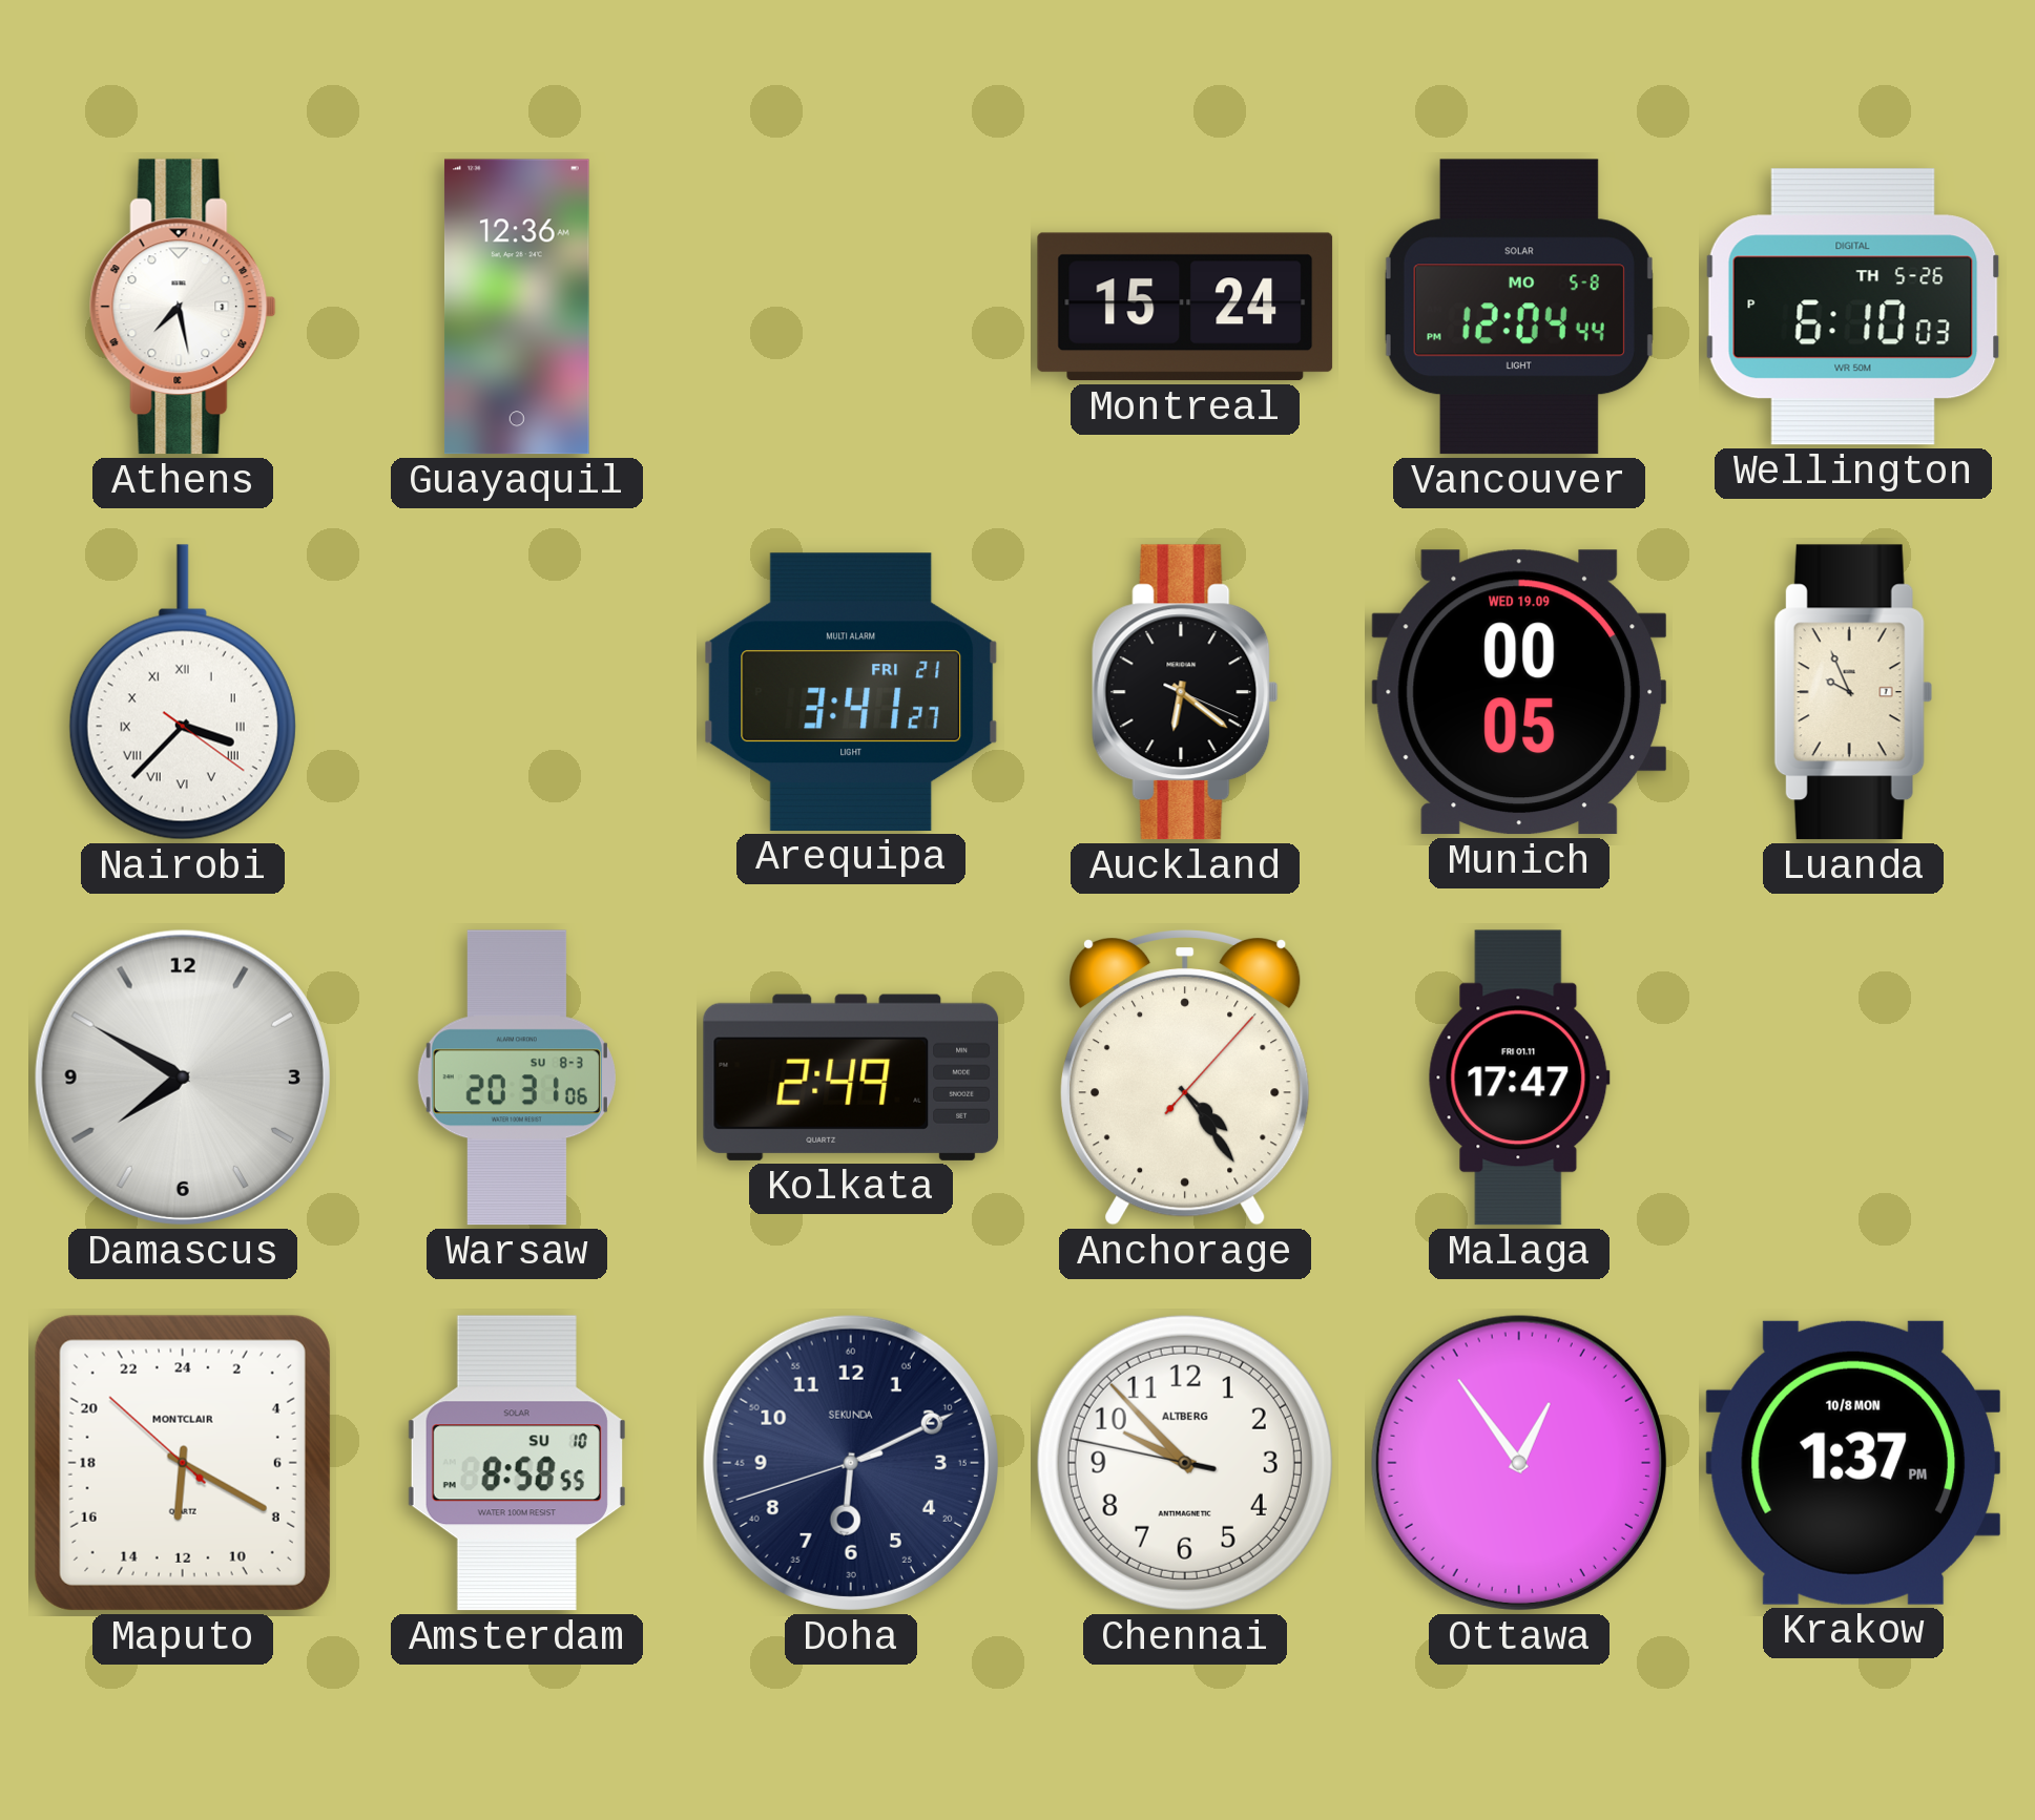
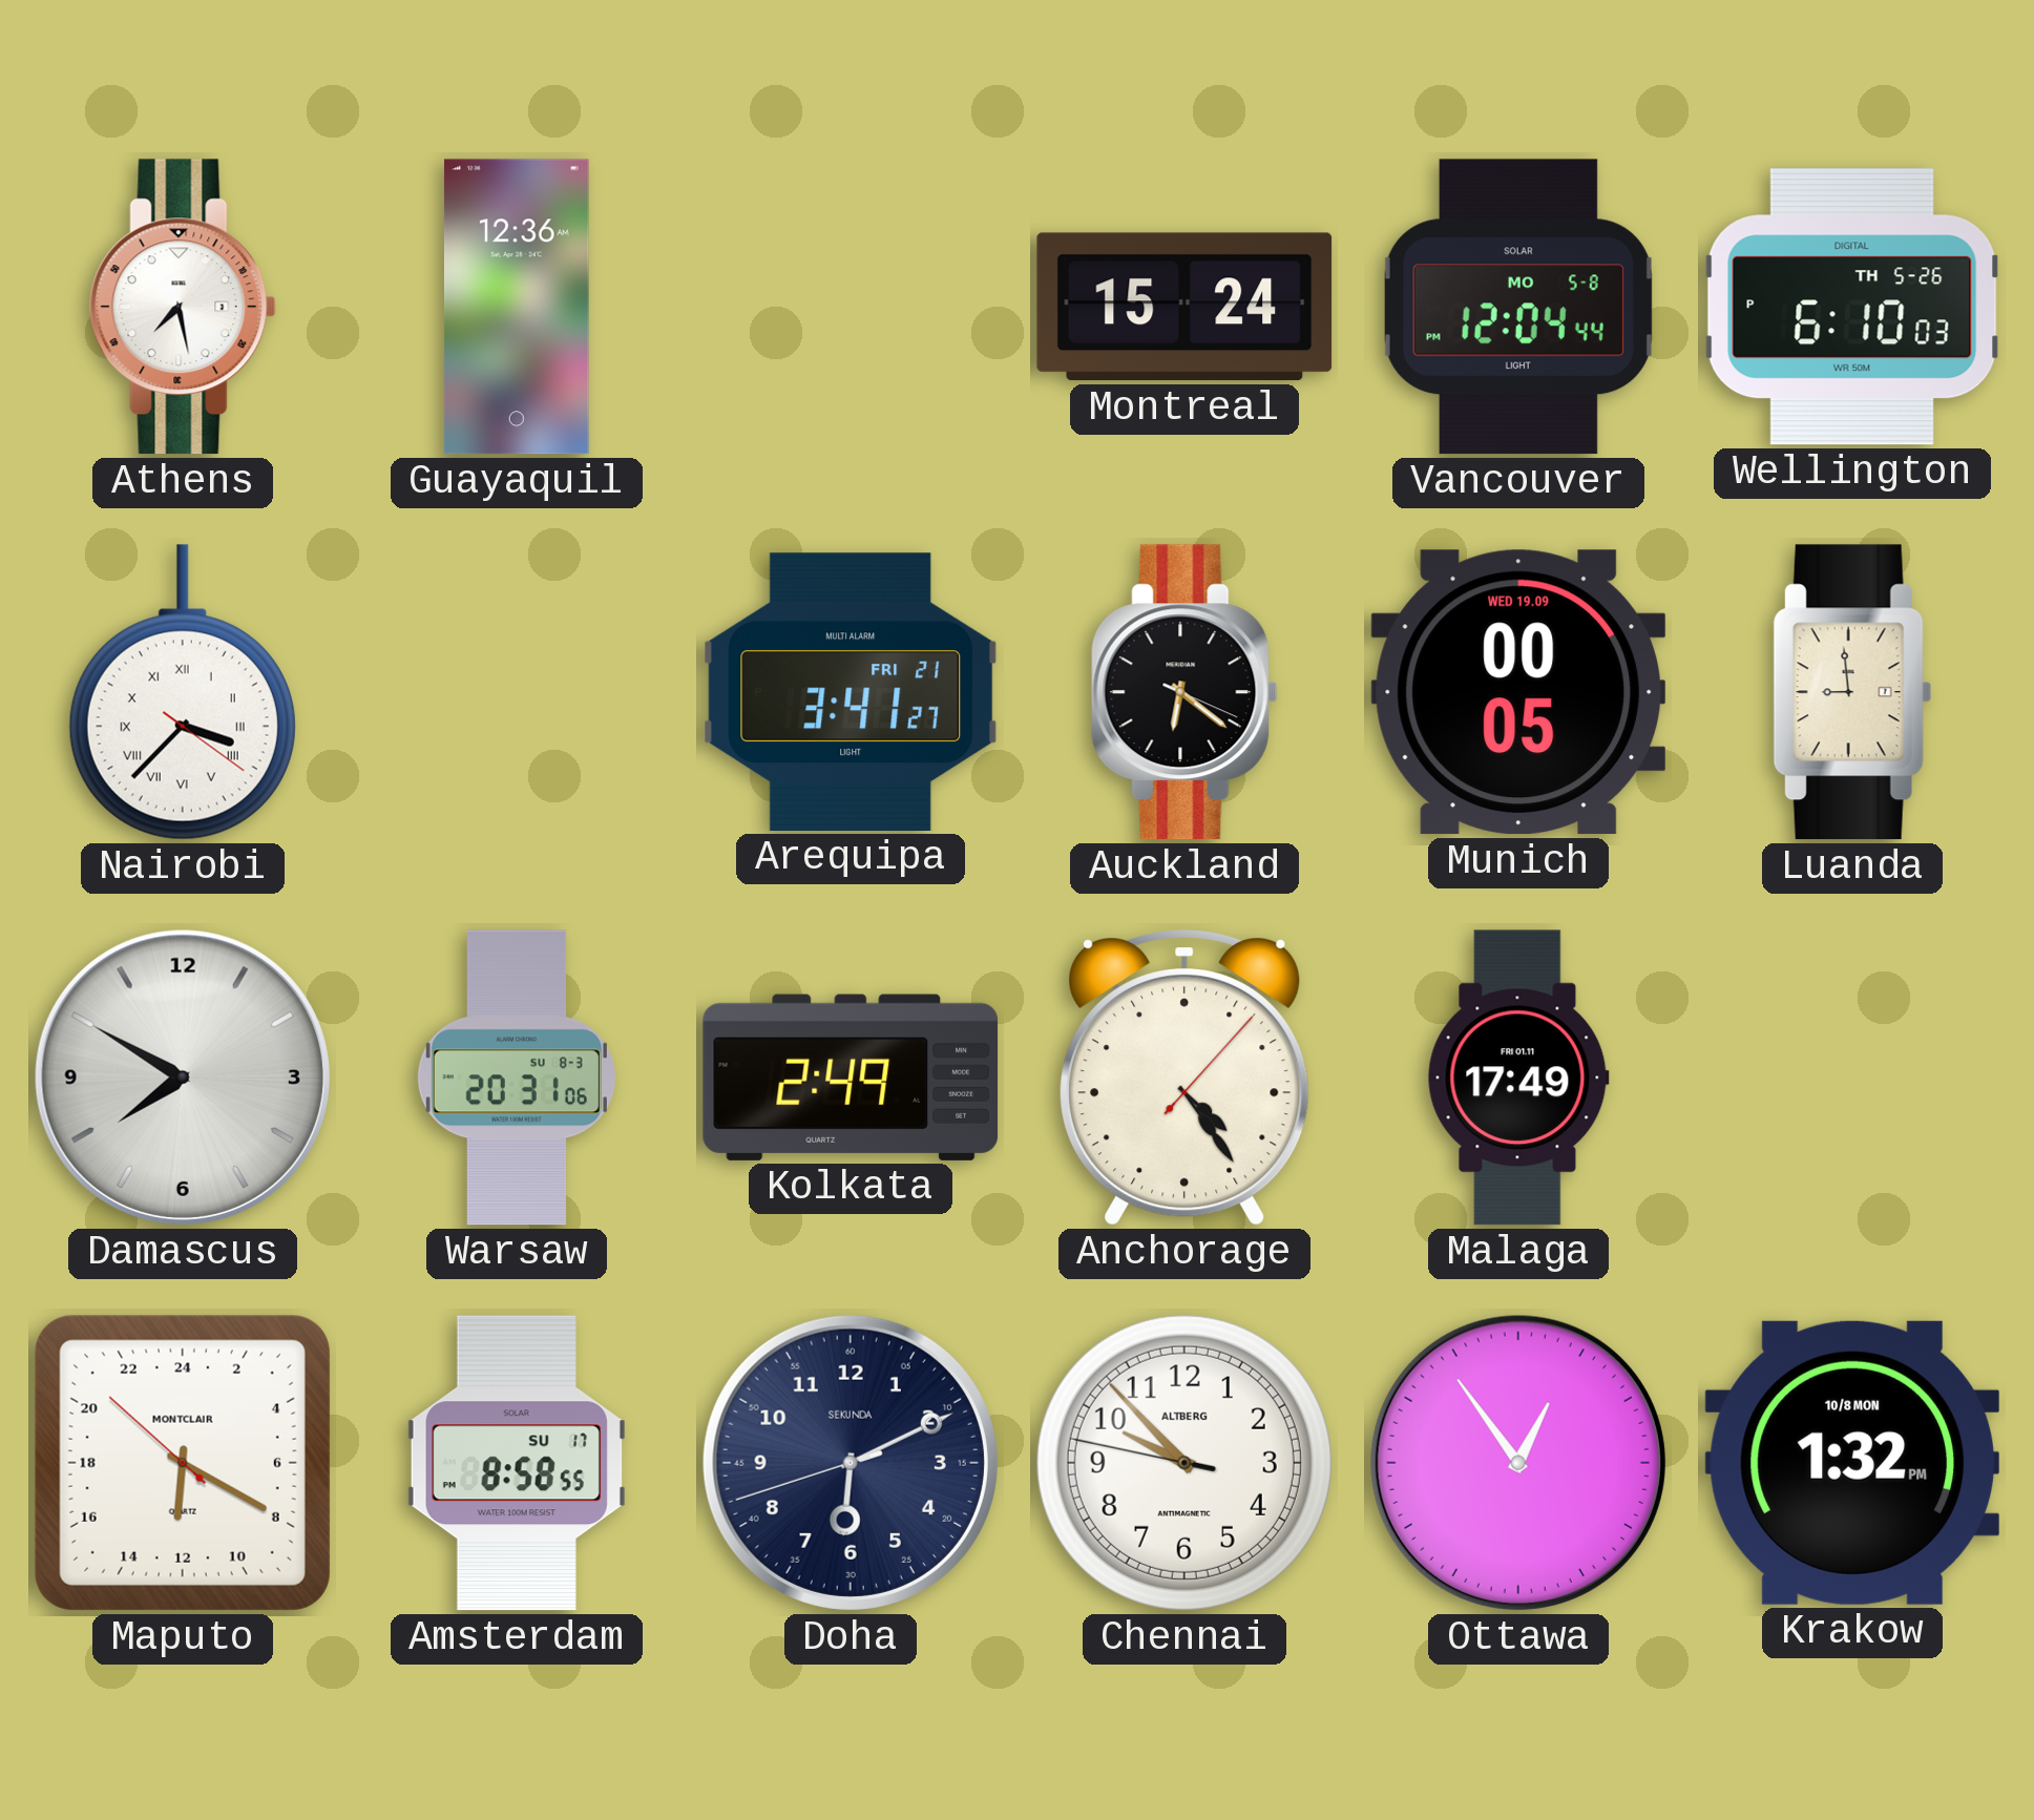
Luanda: 9:56 -> 8:59 (1852, 692)
Malaga: 17:47 -> 17:49 (1518, 1078)
Amsterdam date: SU 10 -> SU 17 (517, 1463)
Krakow: 1:37 -> 1:32 (1851, 1463)
